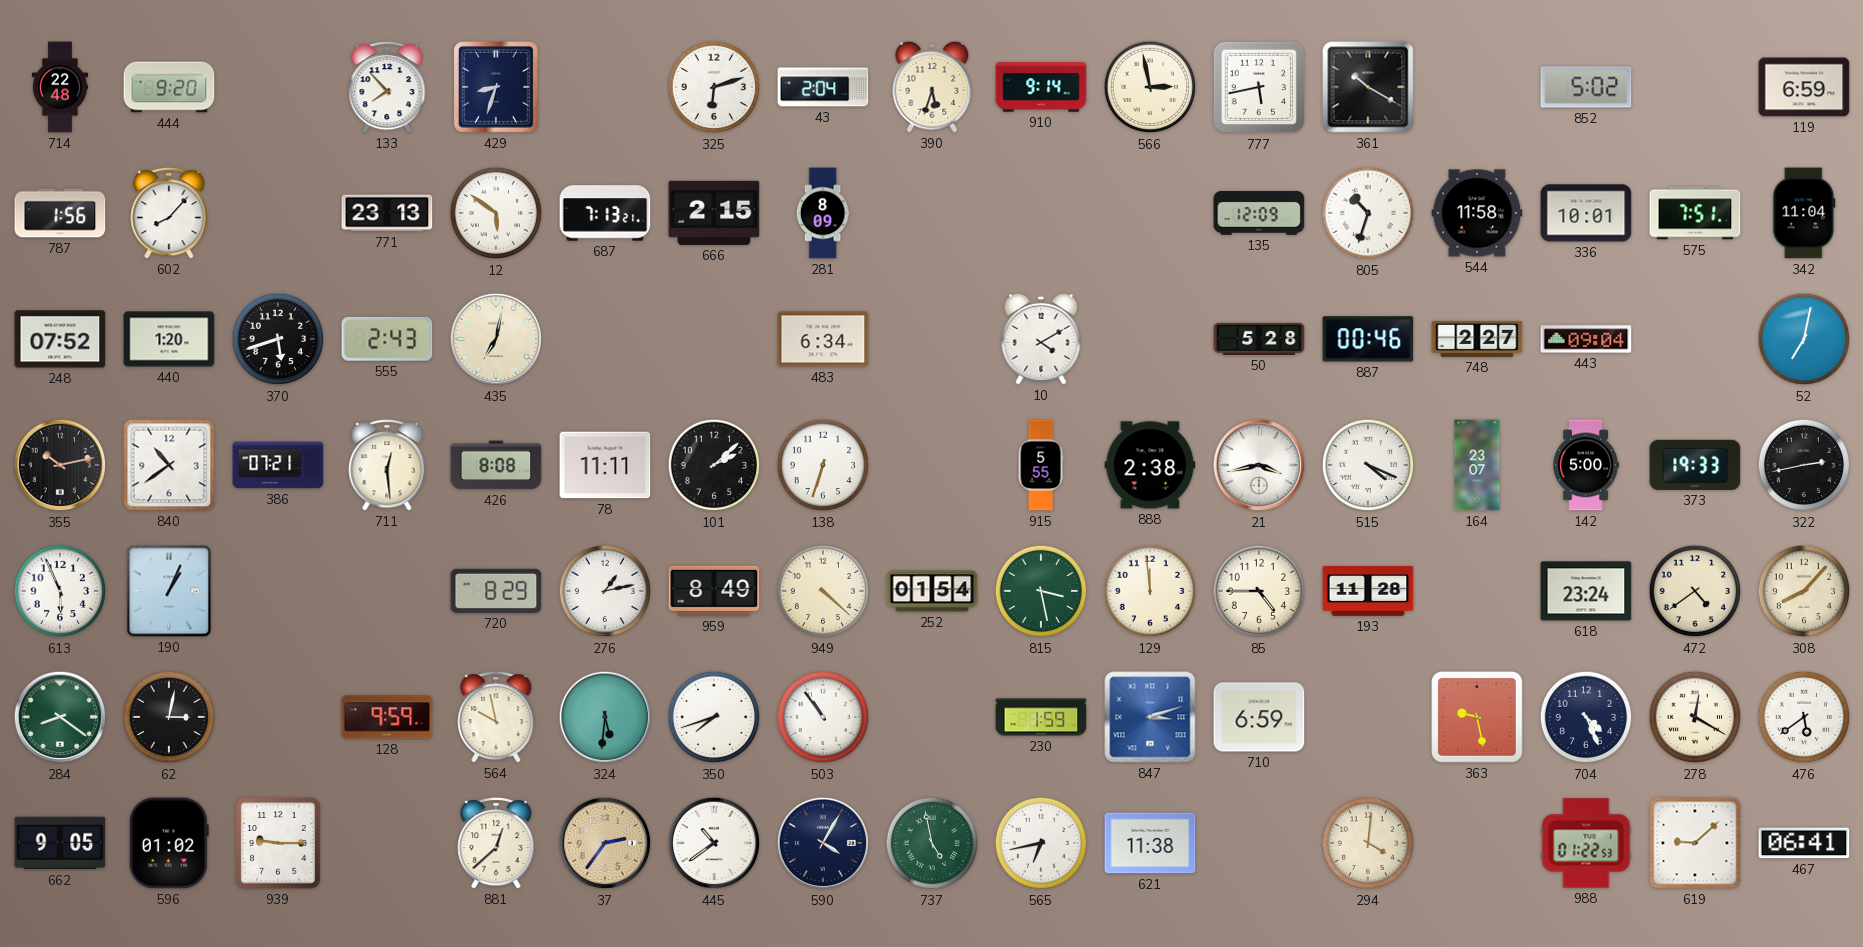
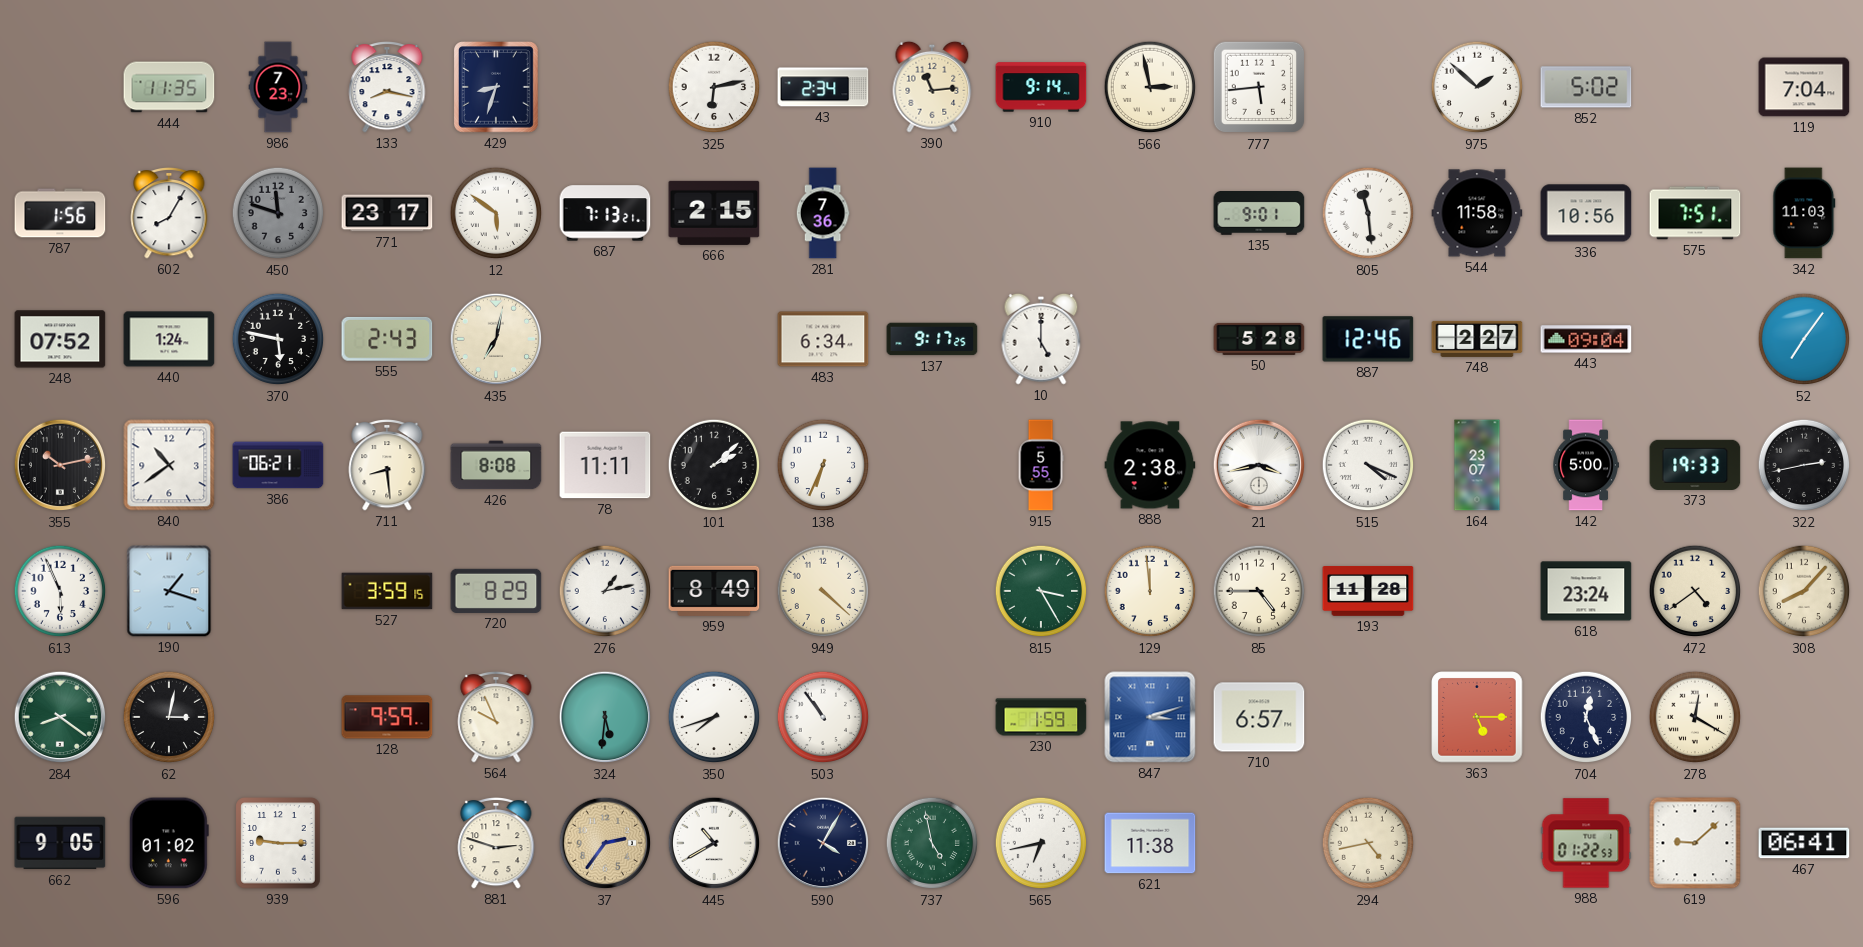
714: 22:48 -> none (60, 87)
444: 9:20 -> 11:35 (169, 87)
986: none -> 7:23 (278, 87)
133: 7:53 -> 8:17 (387, 87)
325: 6:12 -> 6:13 (714, 87)
43: 2:04 -> 2:34 (823, 87)
390: 5:33 -> 11:14 (932, 87)
777: 5:43 -> 5:44 (1259, 87)
361: 10:20 -> none (1368, 87)
975: none -> 1:52 (1477, 87)
119: 6:59 -> 7:04 (1804, 87)
602: 8:07 -> 8:05 (169, 213)
450: none -> 11:48 (278, 213)
771: 23:13 -> 23:17 (387, 213)
281: 8:09 -> 7:36 (823, 213)
135: 12:09 -> 9:01 (1259, 214)
805: 10:33 -> 11:29 (1368, 213)
336: 10:01 -> 10:56 (1586, 213)
342: 11:04 -> 11:03 (1804, 213)
440: 1:20 -> 1:24 (169, 339)
370: 5:42 -> 5:47 (278, 339)
137: none -> 9:17 (932, 339)
10: 4:10 -> 5:00 (1041, 339)
887: 00:46 -> 12:46 (1368, 339)
52: 7:02 -> 7:06 (1804, 339)
386: 07:21 -> 06:21 (278, 465)
711: 12:29 -> 8:29 (387, 465)
138: 6:33 -> 6:34 (823, 465)
190: 1:04 -> 1:18 (169, 591)
527: none -> 3:59 (387, 591)
252: 01:54 -> none (932, 591)
815: 3:28 -> 3:25 (1041, 591)
564: 9:58 -> 9:56 (496, 717)
710: 6:59 -> 6:57 (1259, 717)
363: 9:28 -> 5:15 (1477, 717)
704: 4:26 -> 12:26 (1586, 717)
476: 5:39 -> none (1804, 717)
881: 12:38 -> 2:48 (496, 843)
445: 10:39 -> 10:40 (714, 843)
294: 4:01 -> 4:43 (1368, 843)
